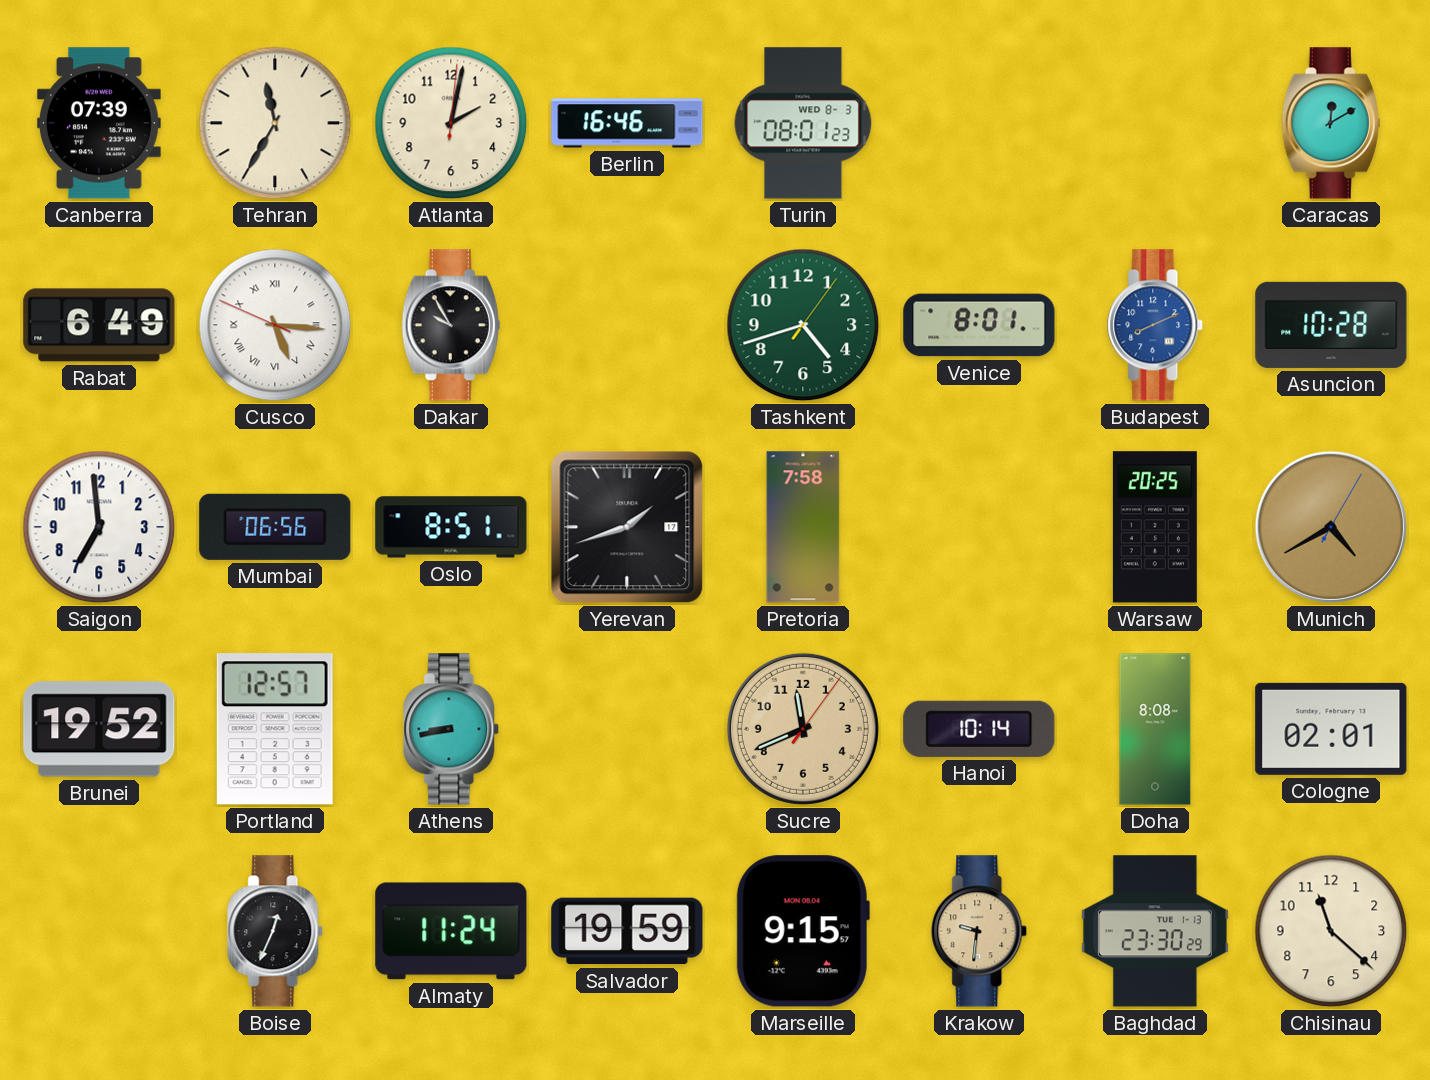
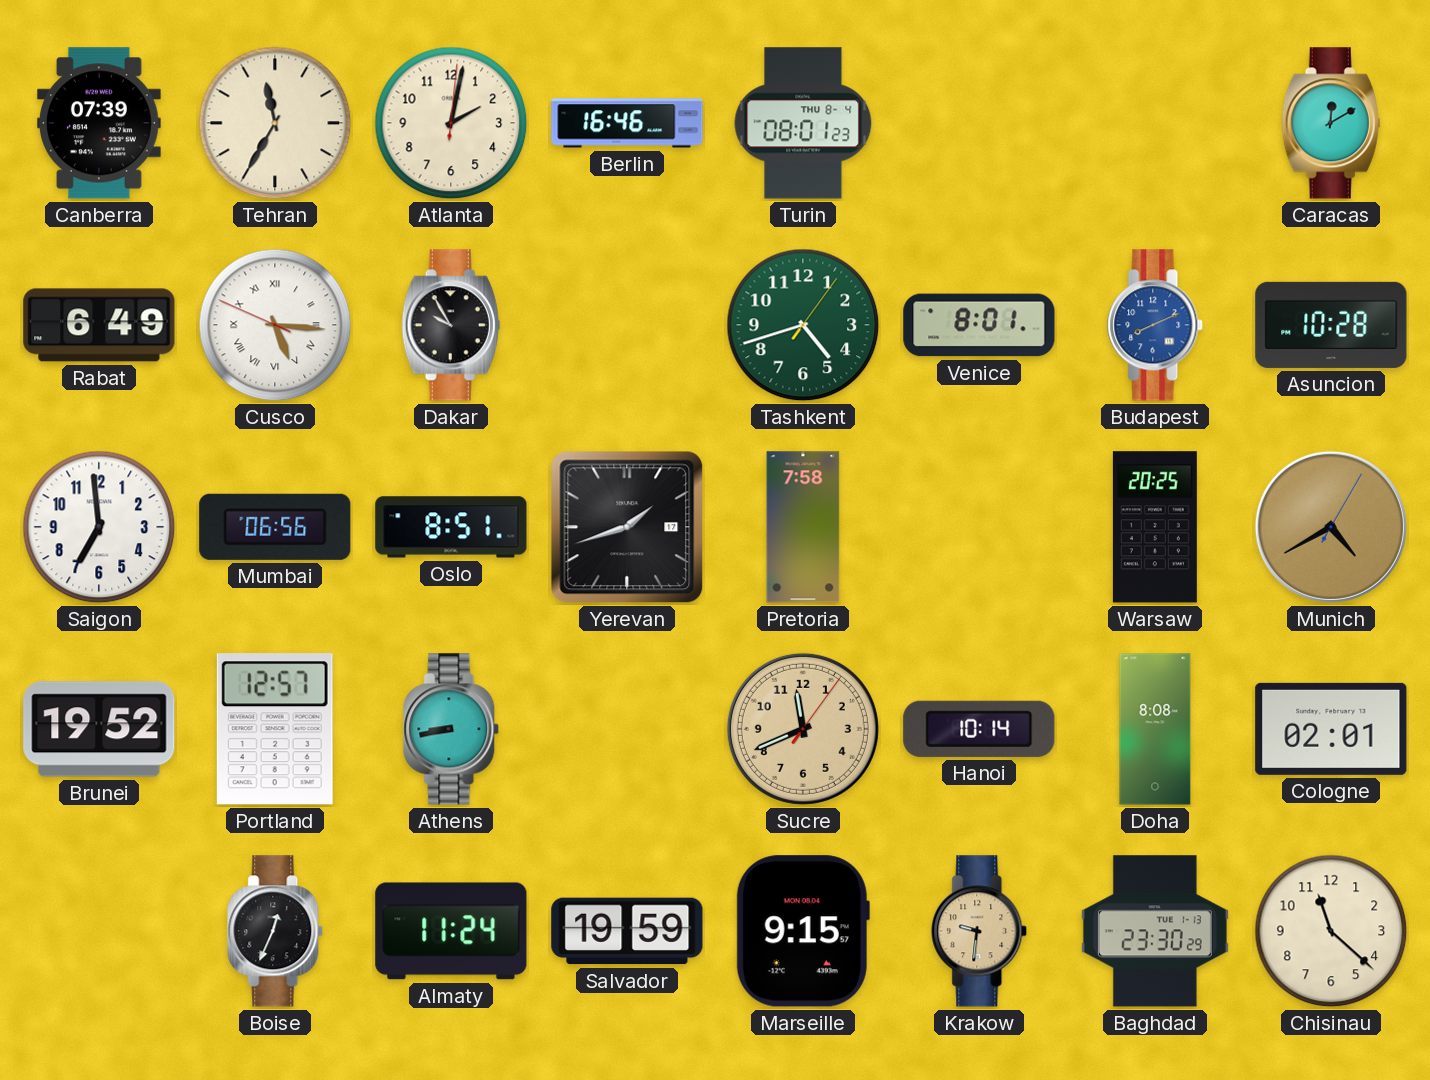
Turin date: WED 8-3 -> THU 8-4 (803, 123)
